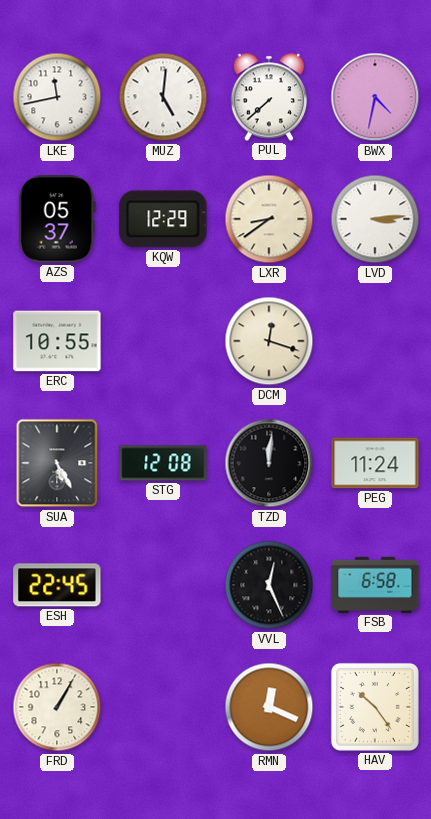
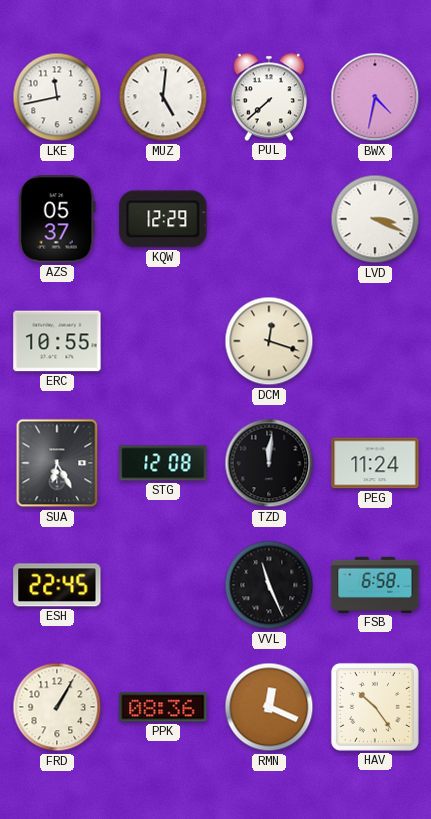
LXR: 8:39 -> none (269, 219)
LVD: 3:14 -> 3:19 (375, 219)
SUA: 5:25 -> 6:25 (57, 463)
VVL: 12:26 -> 11:26 (269, 585)
PPK: none -> 08:36 (163, 707)
